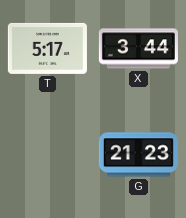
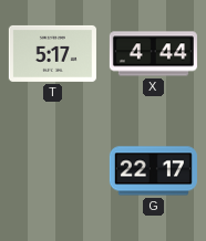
X: 3:44 -> 4:44 (153, 54)
G: 21:23 -> 22:17 (153, 171)
